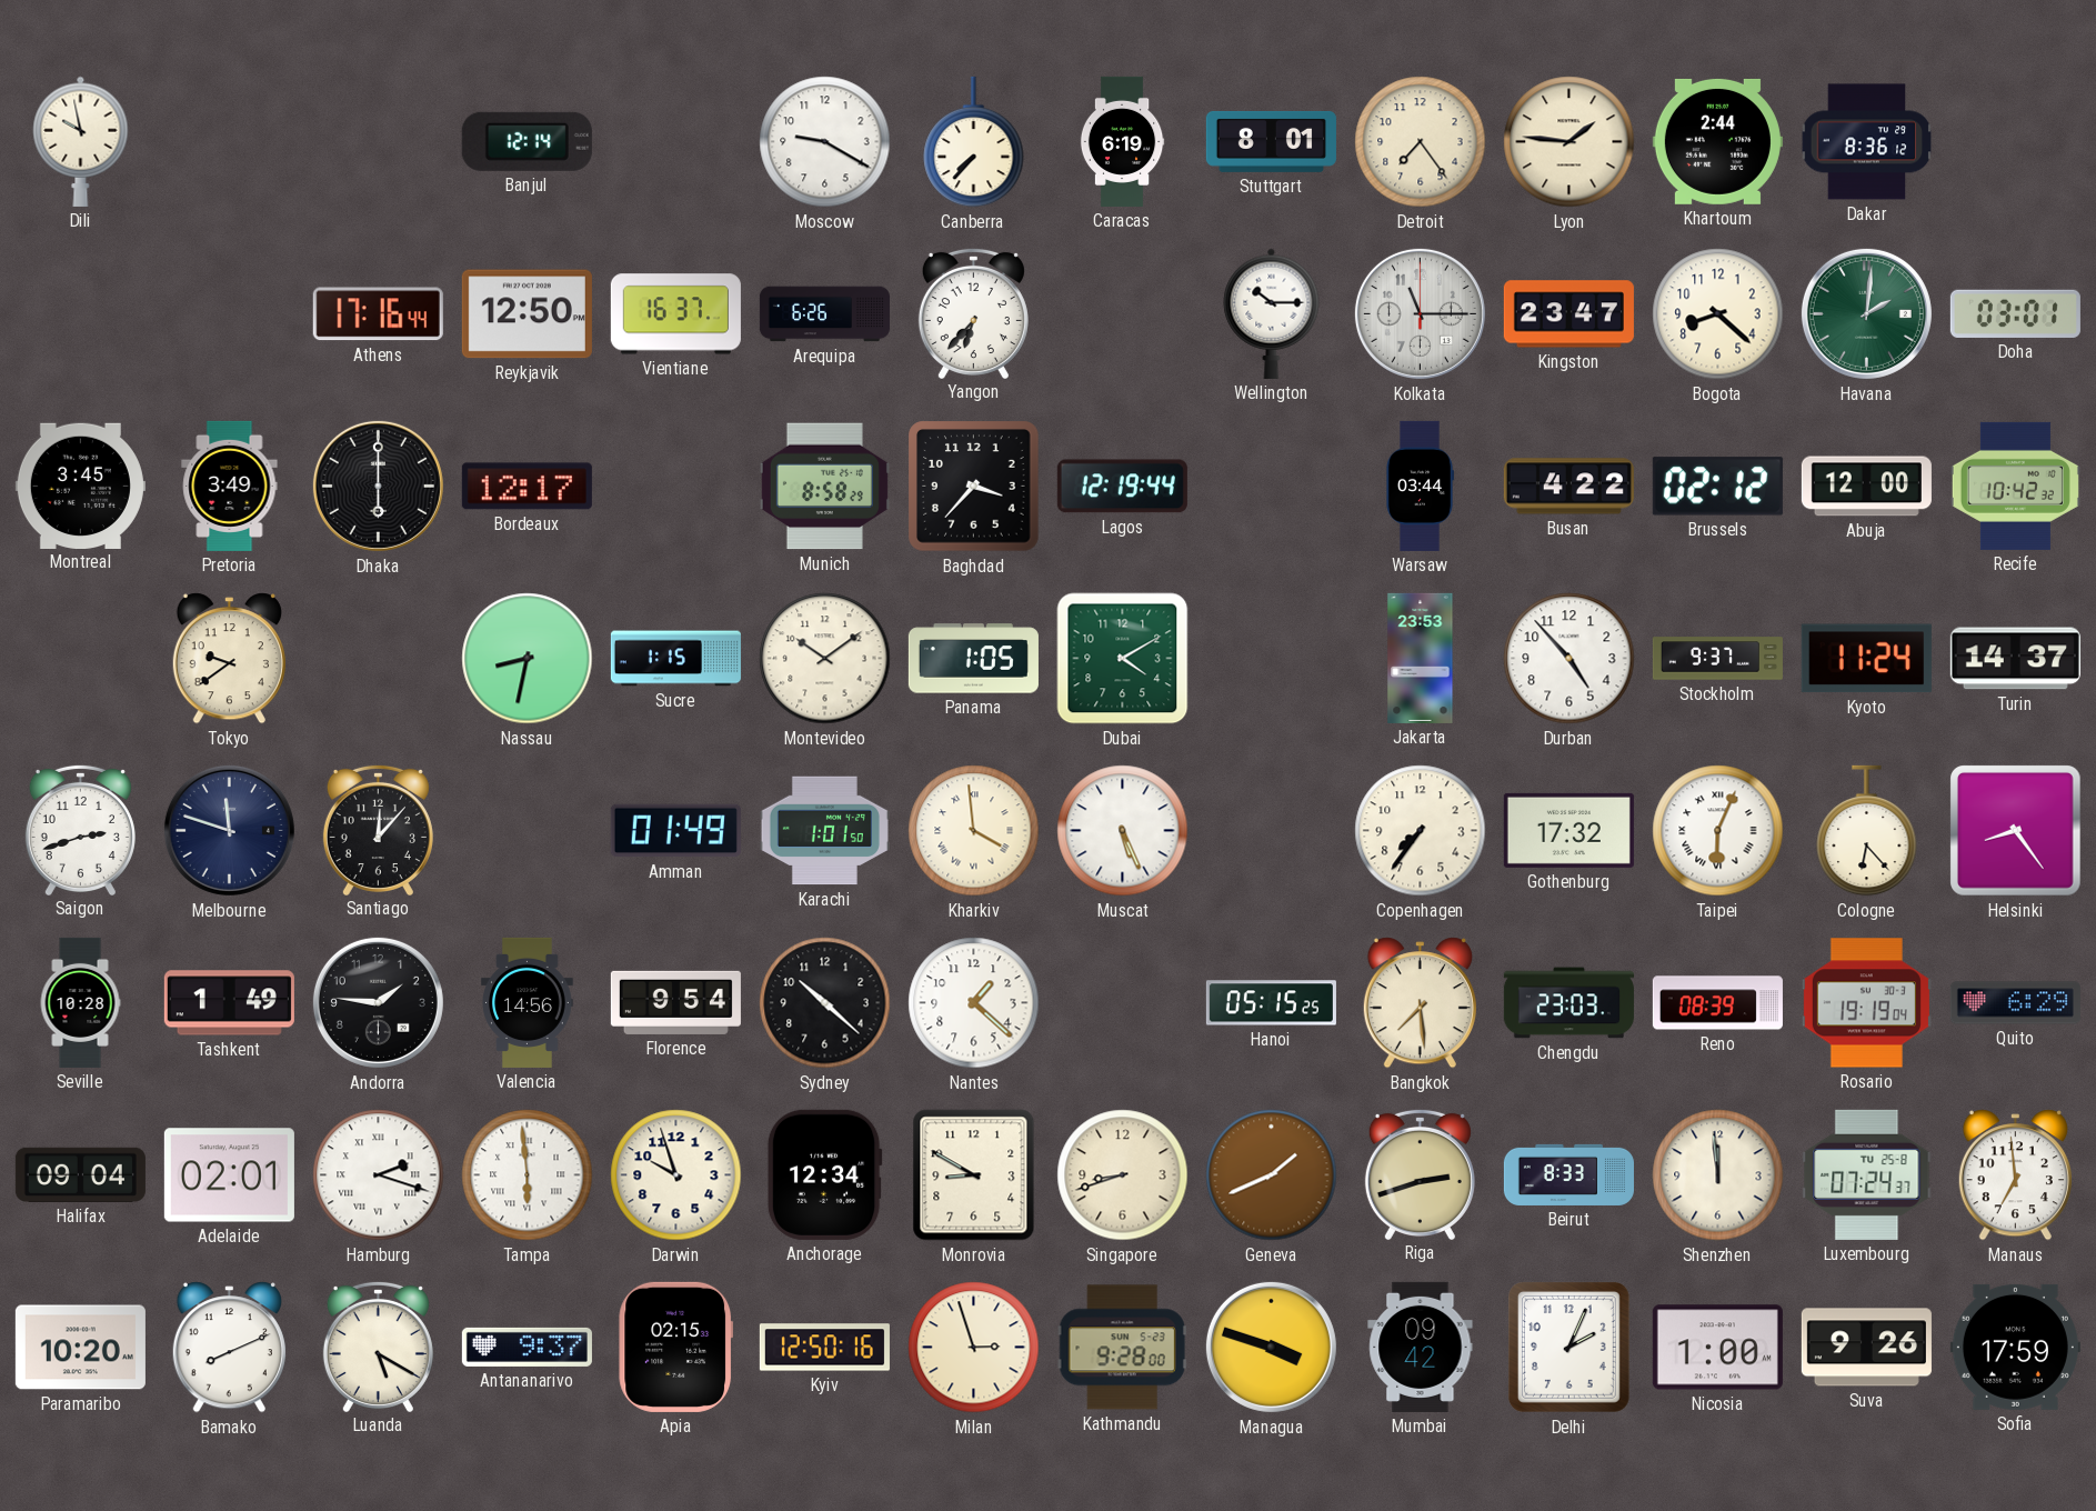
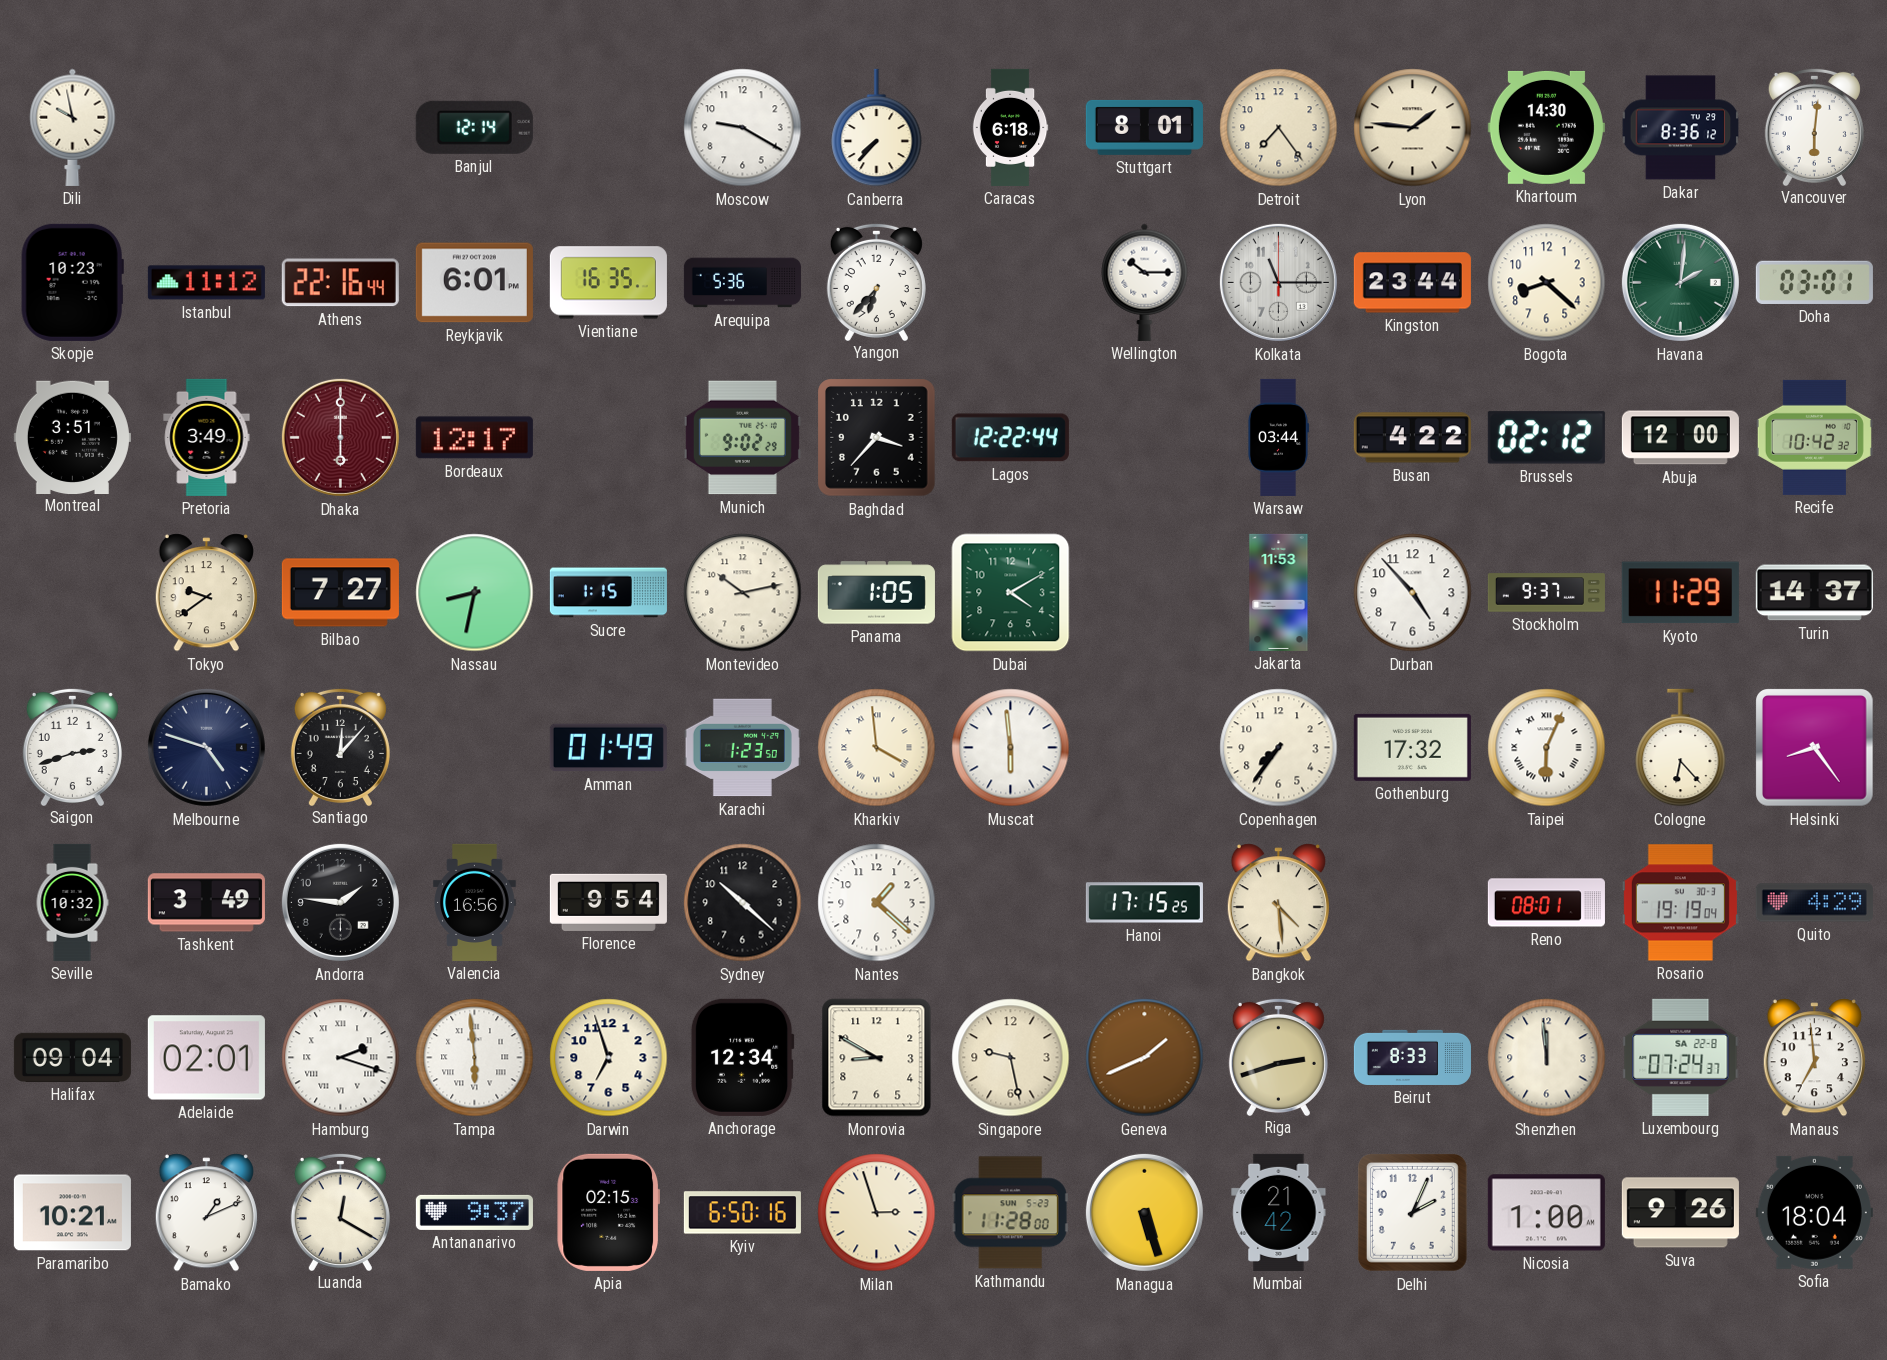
Caracas: 6:19 -> 6:18 (1010, 127)
Khartoum: 2:44 -> 14:30 (1546, 127)
Vancouver: none -> 6:01 (1814, 126)
Skopje: none -> 10:23 (72, 282)
Istanbul: none -> 11:12 (206, 283)
Athens: 17:16 -> 22:16 (340, 283)
Reykjavik: 12:50 -> 6:01 (474, 283)
Vientiane: 16:37 -> 16:35 (608, 283)
Arequipa: 6:26 -> 5:36 (742, 283)
Kingston: 23:47 -> 23:44 (1412, 283)
Montreal: 3:45 -> 3:51 (72, 437)
Dhaka dial: black -> burgundy (340, 437)
Munich: 8:58 -> 9:02 (742, 438)
Lagos: 12:19 -> 12:22 (1010, 438)
Bilbao: none -> 7:27 (340, 593)
Montevideo: 10:09 -> 10:13 (743, 593)
Jakarta: 23:53 -> 11:53 (1279, 592)
Kyoto: 11:24 -> 11:29 (1680, 593)
Melbourne: 11:48 -> 4:48 (206, 747)
Karachi: 1:01 -> 1:23 (742, 748)
Muscat: 5:26 -> 5:59 (1011, 748)
Seville: 10:28 -> 10:32 (72, 902)
Tashkent: 1:49 -> 3:49 (206, 903)
Valencia: 14:56 -> 16:56 (475, 902)
Hanoi: 05:15 -> 17:15 (1144, 903)
Bangkok: 7:29 -> 4:29 (1278, 903)
Chengdu: 23:03 -> none (1568, 1003)
Reno: 08:39 -> 08:01 (1546, 903)
Quito: 6:29 -> 4:29 (1814, 903)
Darwin: 9:57 -> 6:57 (609, 1058)
Singapore: 8:42 -> 9:28 (1011, 1058)
Luxembourg date: TU 25-8 -> SA 22-8 (1681, 1057)
Paramaribo: 10:20 -> 10:21 (72, 1213)
Bamako: 8:11 -> 1:11 (206, 1213)
Luanda: 5:20 -> 12:20 (340, 1211)
Kyiv: 12:50 -> 6:50 (742, 1213)
Kathmandu: 9:28 -> 11:28 (1010, 1213)
Managua: 3:48 -> 5:27 (1144, 1212)
Mumbai: 09:42 -> 21:42 (1279, 1212)
Sofia: 17:59 -> 18:04 (1814, 1212)
